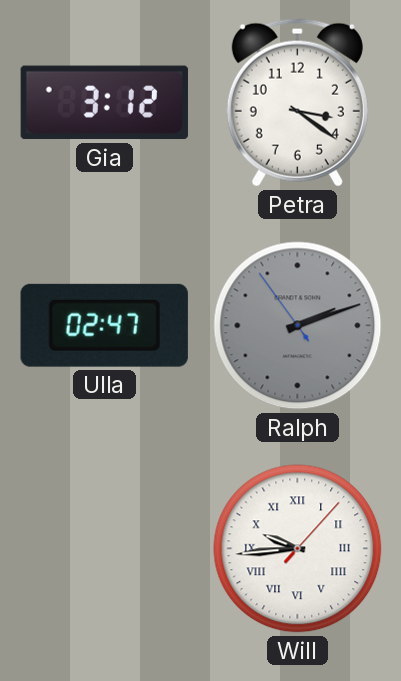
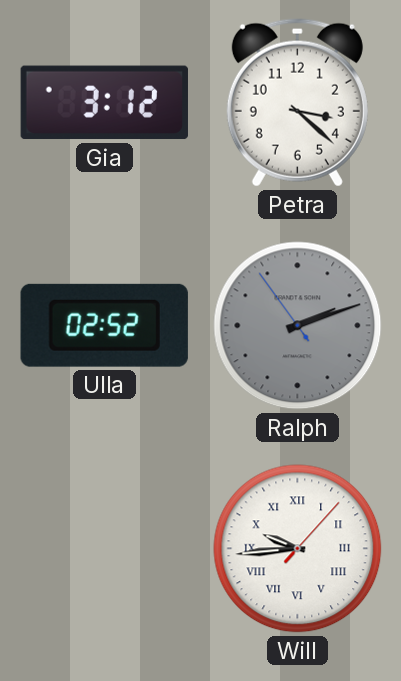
Petra: 3:21 -> 3:22 (297, 103)
Ulla: 02:47 -> 02:52 (104, 325)
